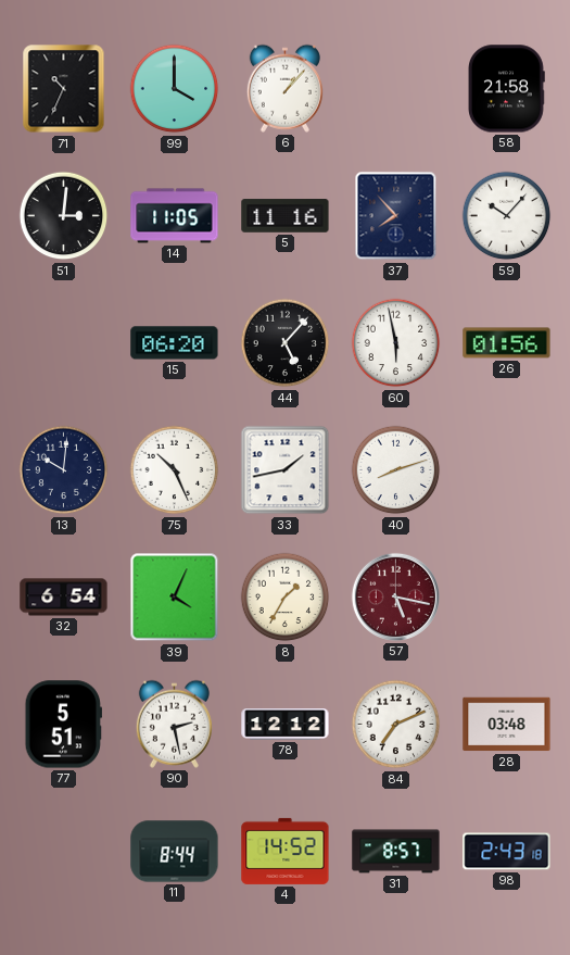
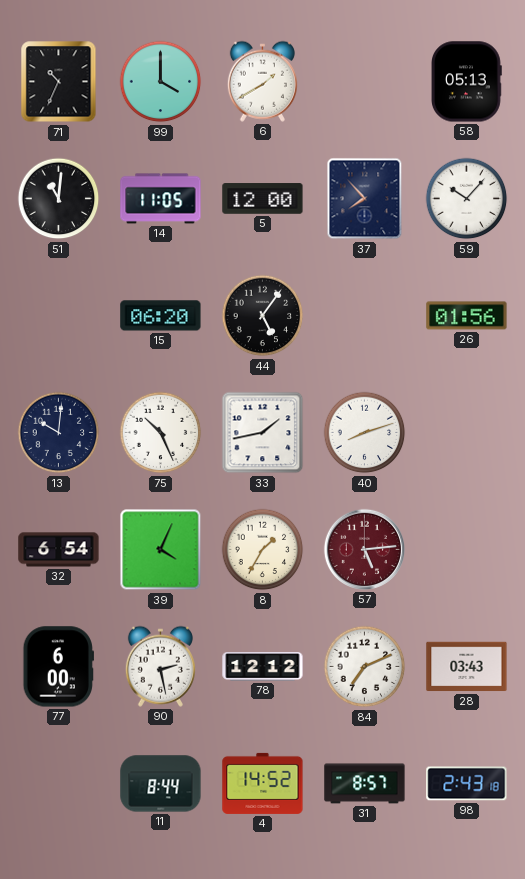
6: 1:07 -> 1:40 (262, 81)
58: 21:58 -> 05:13 (467, 82)
51: 3:01 -> 11:01 (59, 199)
5: 11:16 -> 12:00 (263, 199)
44: 5:07 -> 5:06 (263, 316)
60: 5:58 -> none (396, 343)
57: 5:17 -> 5:14 (364, 549)
77: 5:51 -> 6:00 (58, 667)
28: 03:48 -> 03:43 (467, 667)
